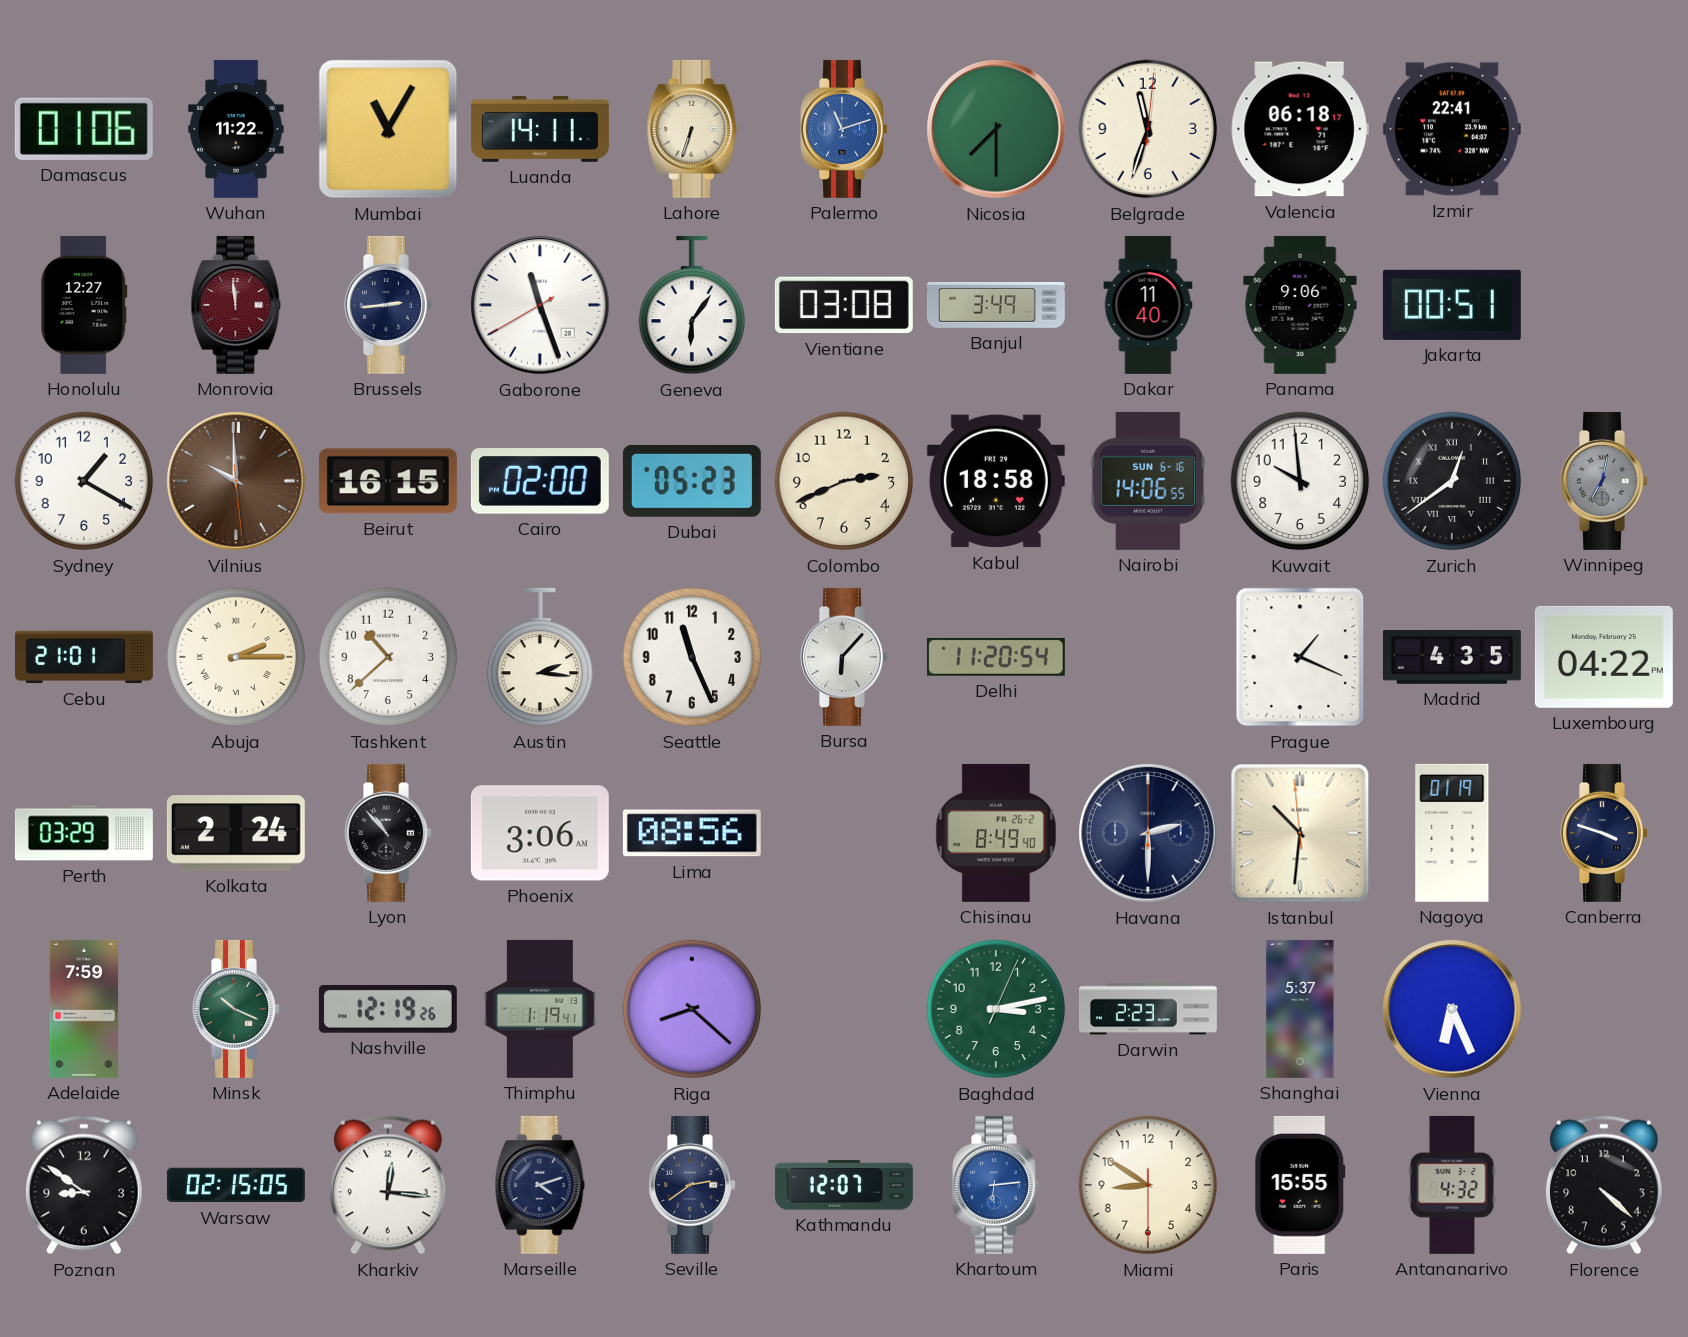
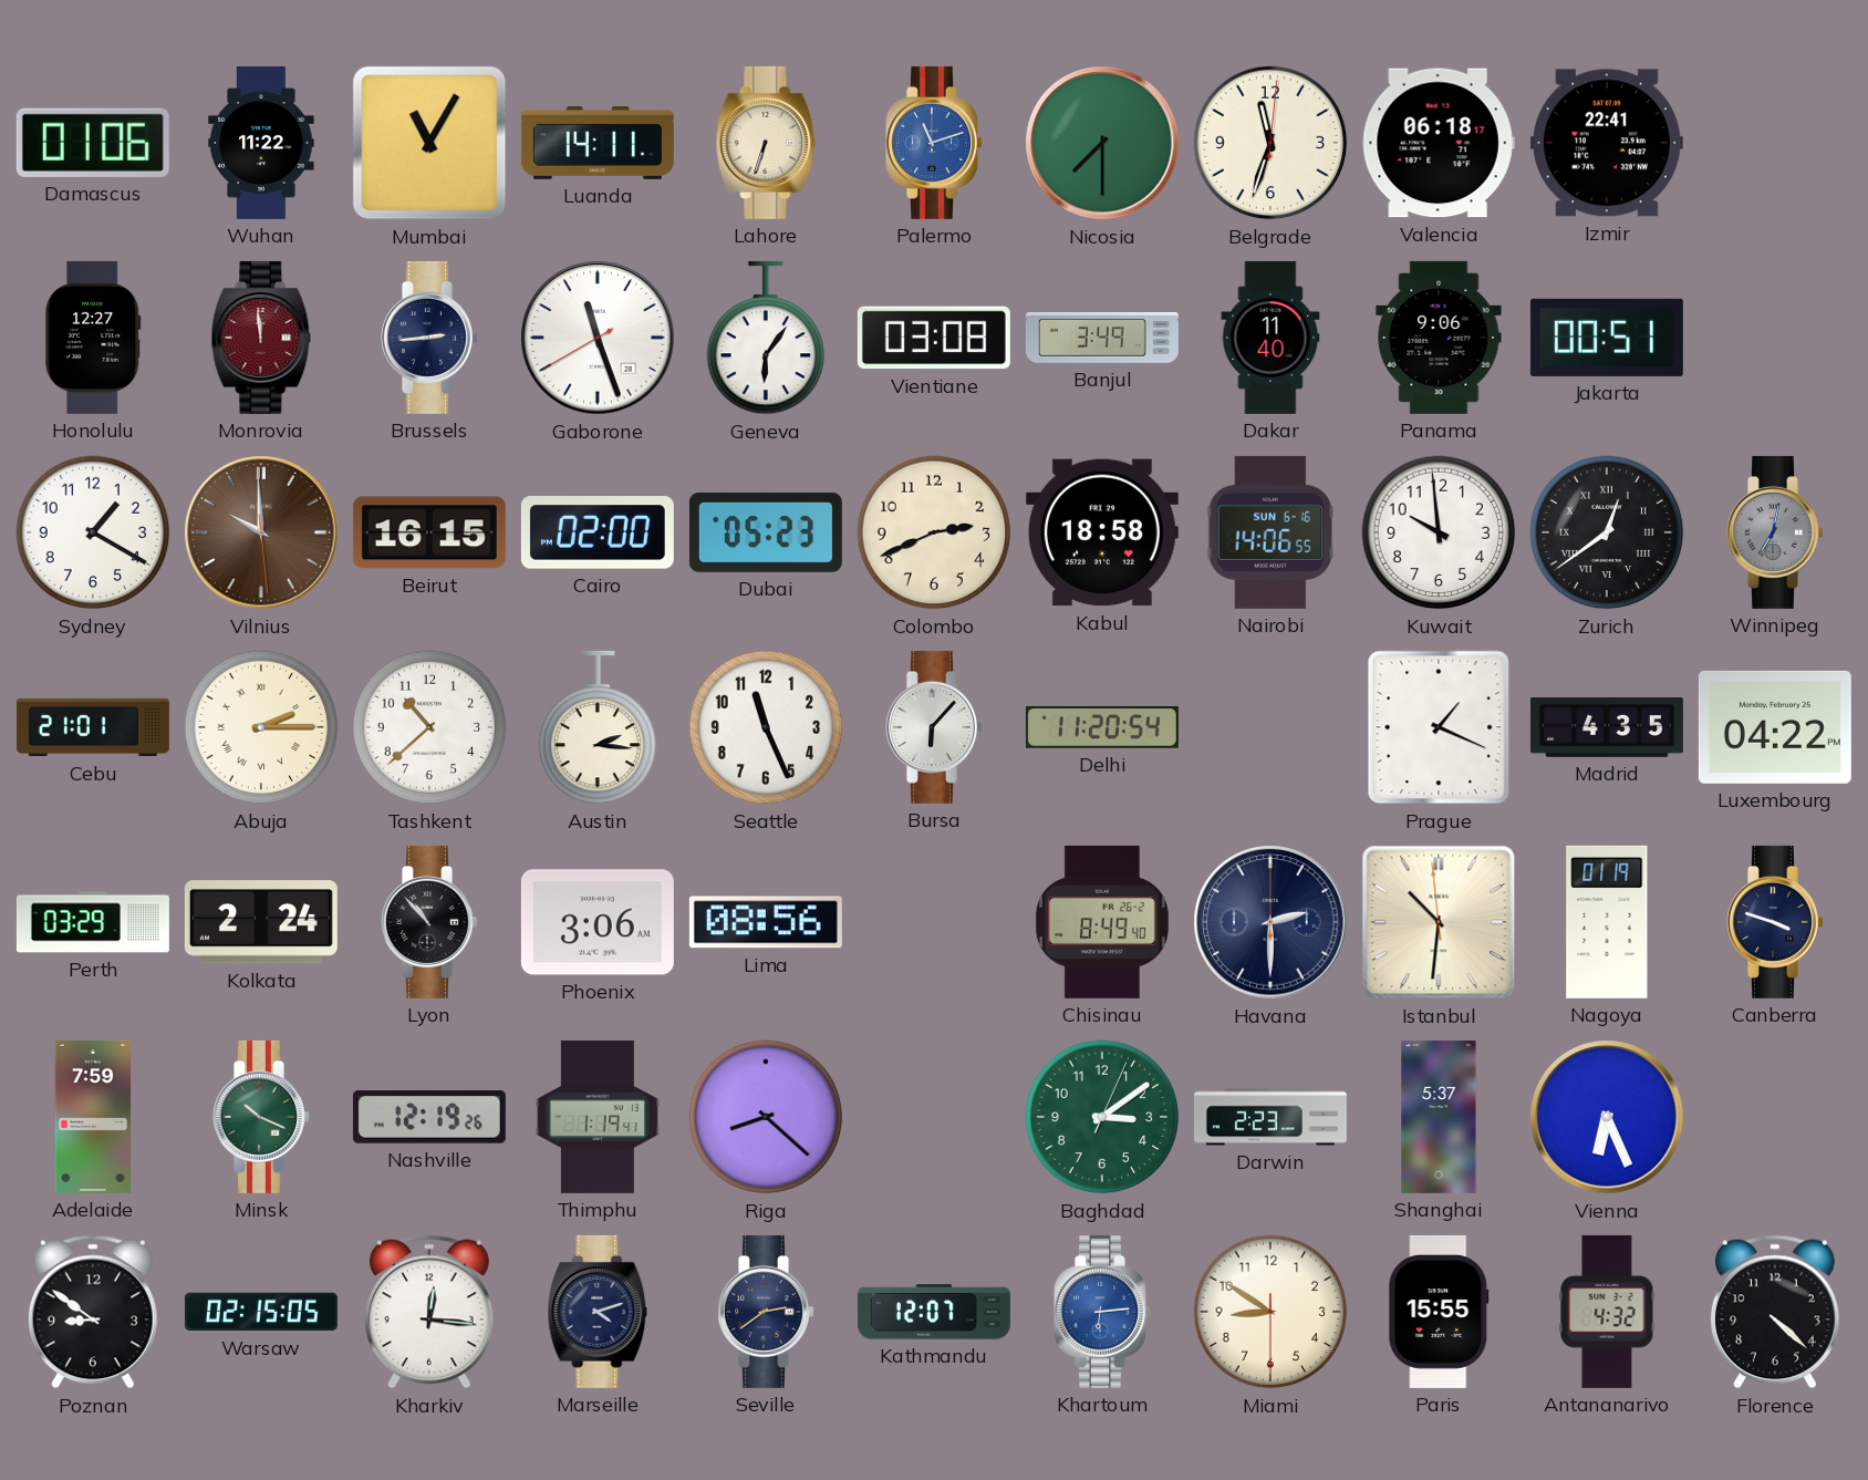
Baghdad: 3:13 -> 3:09 (1102, 1117)
